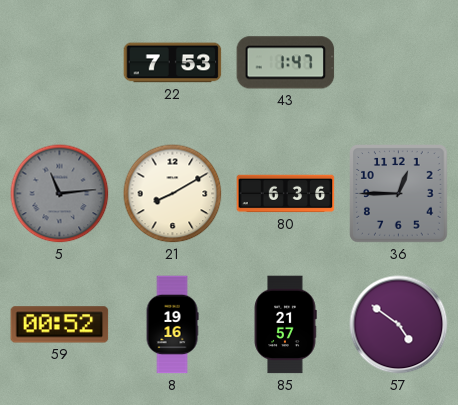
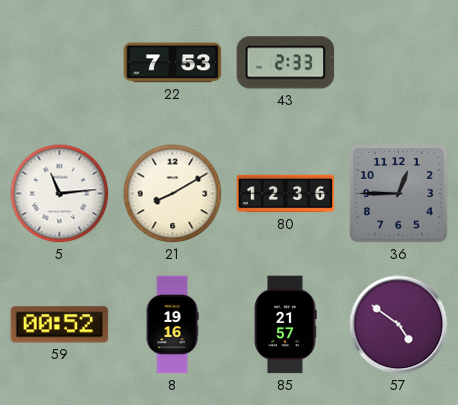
43: 1:47 -> 2:33 (286, 63)
5 dial: grey -> white (60, 194)
80: 6:36 -> 12:36 (286, 194)
